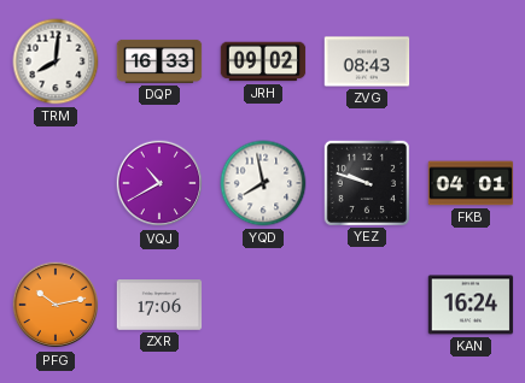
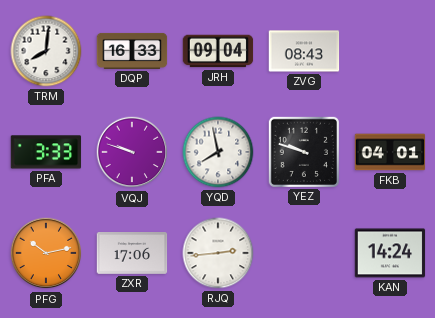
JRH: 09:02 -> 09:04 (218, 51)
PFA: none -> 3:33 (46, 152)
VQJ: 10:40 -> 9:48 (132, 152)
RJQ: none -> 2:44 (218, 253)
KAN: 16:24 -> 14:24 (390, 253)
